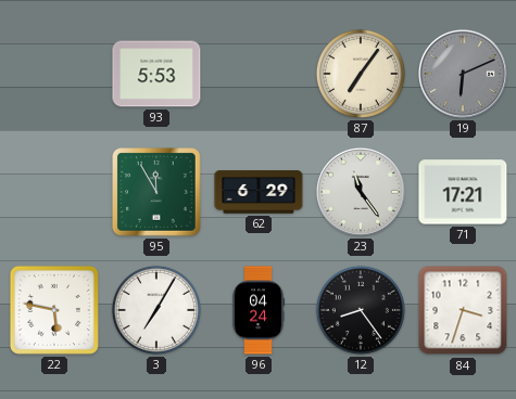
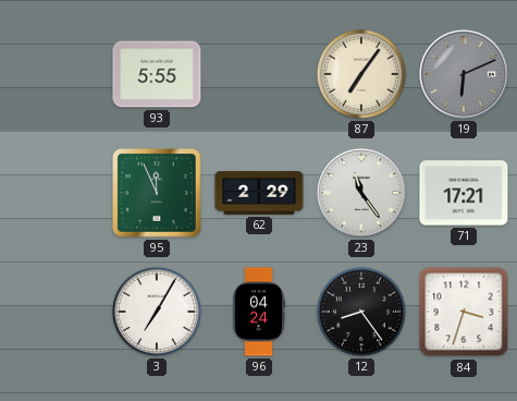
93: 5:53 -> 5:55 (157, 74)
95: 11:55 -> 11:56 (158, 194)
62: 6:29 -> 2:29 (259, 193)
22: 5:47 -> none (54, 310)
